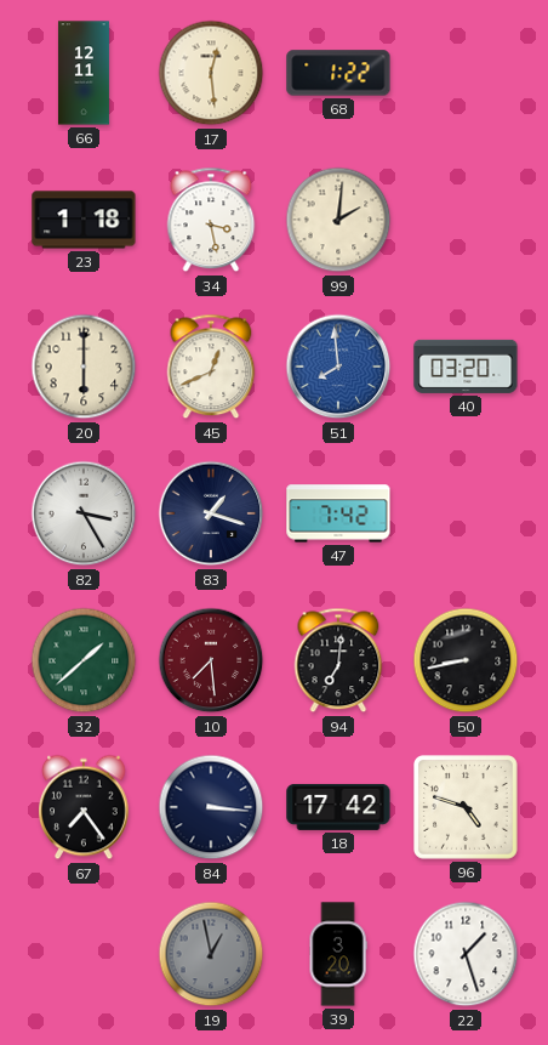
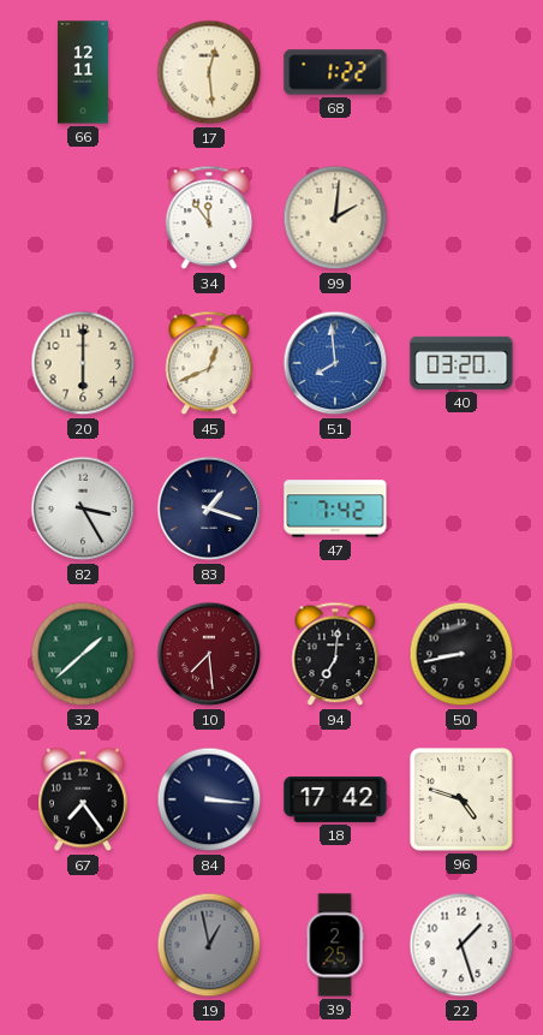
23: 1:18 -> none (84, 220)
34: 3:28 -> 11:54 (209, 218)
39: 3:20 -> 2:25 (335, 945)
